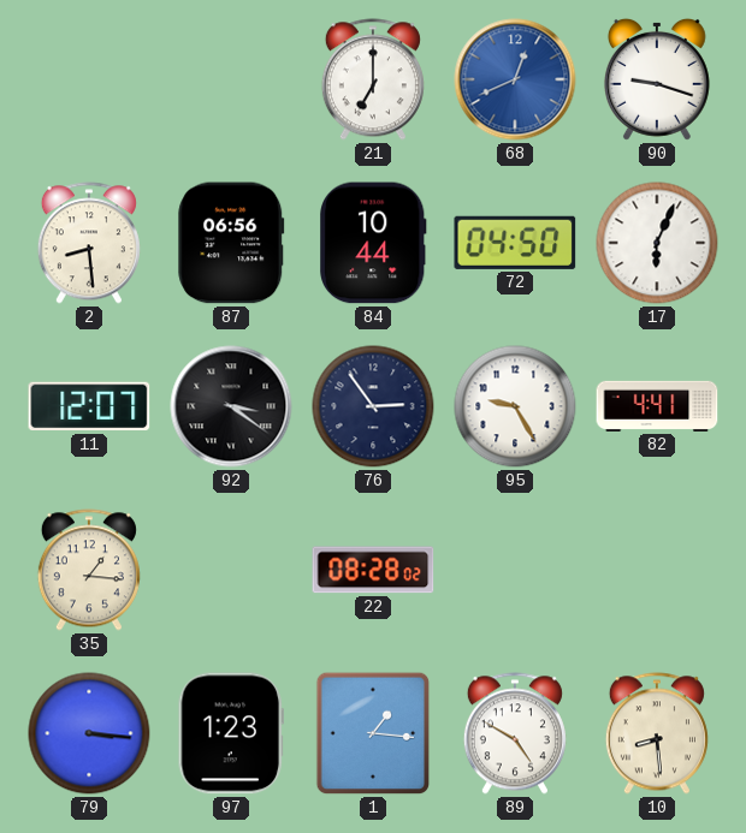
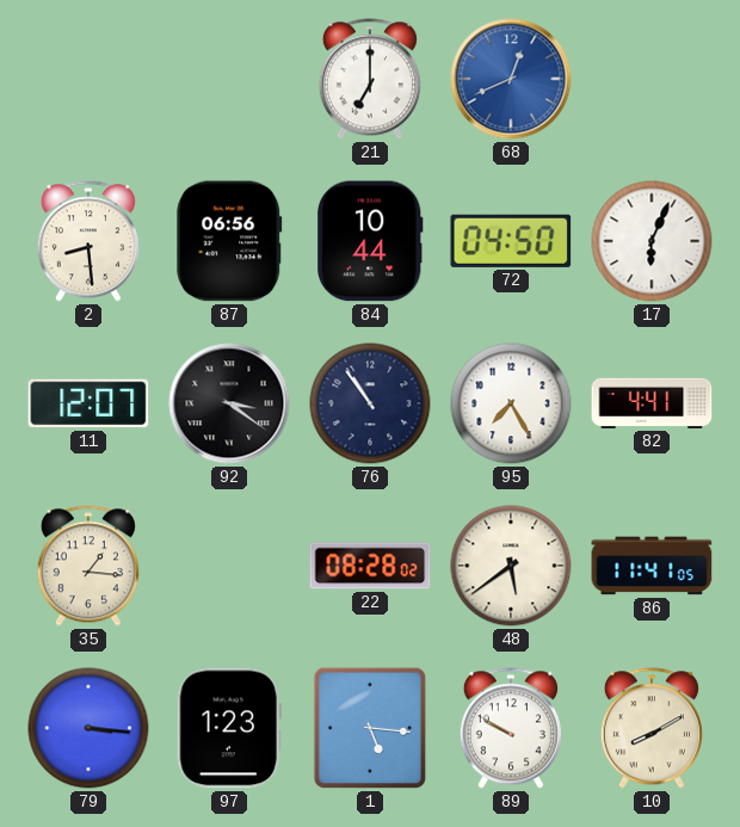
90: 9:18 -> none (657, 79)
76: 2:54 -> 10:54 (370, 403)
95: 9:25 -> 7:25 (511, 403)
48: none -> 5:39 (511, 566)
86: none -> 11:41 (652, 566)
1: 1:16 -> 5:16 (370, 728)
89: 4:50 -> 9:50 (511, 728)
10: 8:29 -> 8:10 (652, 728)
